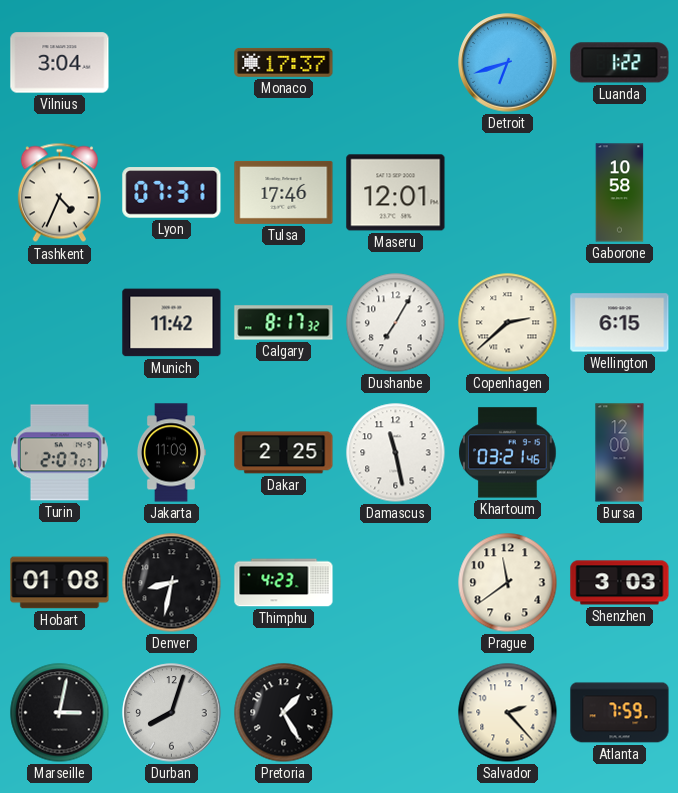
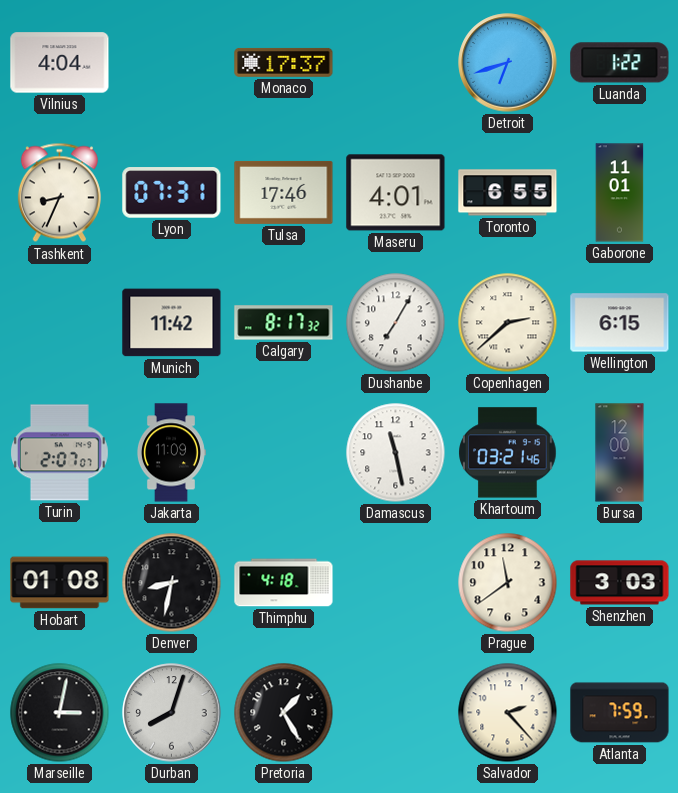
Vilnius: 3:04 -> 4:04 (60, 63)
Tashkent: 4:34 -> 8:34 (59, 193)
Maseru: 12:01 -> 4:01 (396, 193)
Toronto: none -> 6:55 (508, 193)
Gaborone: 10:58 -> 11:01 (620, 193)
Dakar: 2:25 -> none (284, 453)
Thimphu: 4:23 -> 4:18 (284, 583)
